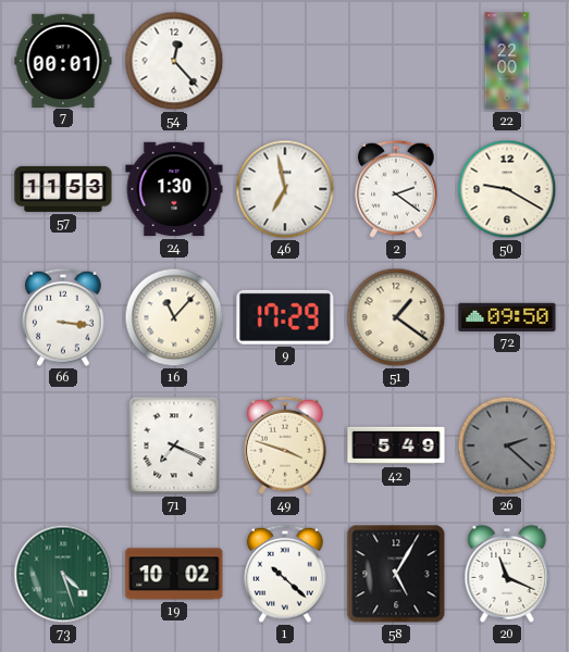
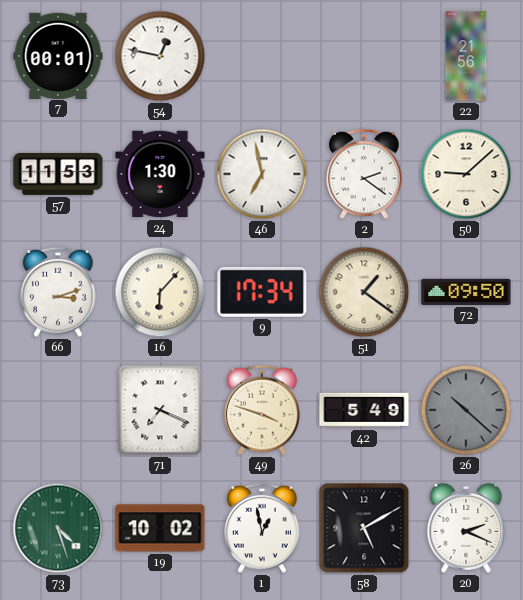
54: 12:23 -> 12:47 (160, 56)
22: 22:00 -> 21:56 (466, 56)
50: 9:20 -> 9:08 (466, 174)
66: 3:16 -> 3:12 (58, 292)
16: 11:07 -> 6:07 (160, 292)
9: 17:29 -> 17:34 (262, 292)
26: 2:22 -> 10:22 (466, 410)
1: 10:22 -> 12:58 (262, 528)
58: 5:05 -> 5:10 (364, 528)
20: 11:19 -> 2:19 (466, 528)
